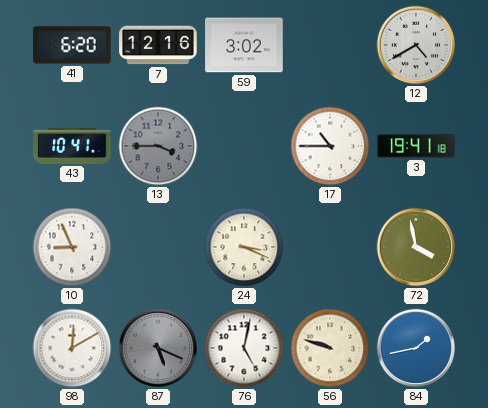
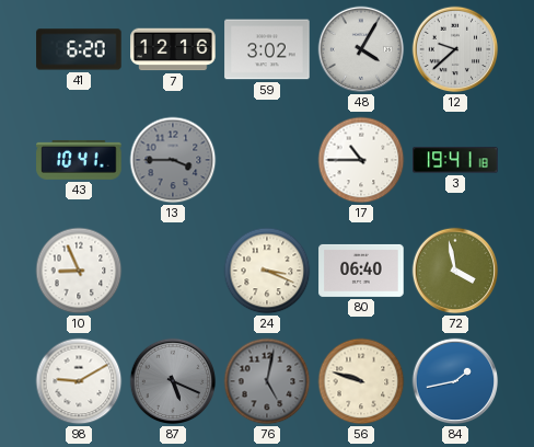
48: none -> 4:05 (361, 49)
12: 4:40 -> 9:38 (455, 49)
80: none -> 06:40 (361, 271)
98: 12:10 -> 9:10 (79, 381)
76 dial: white -> grey (267, 381)
